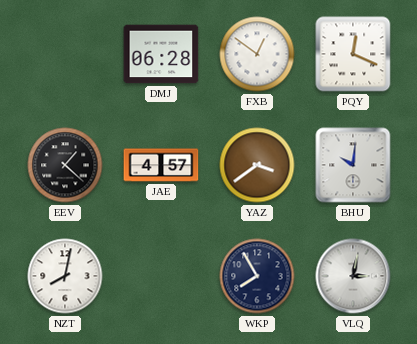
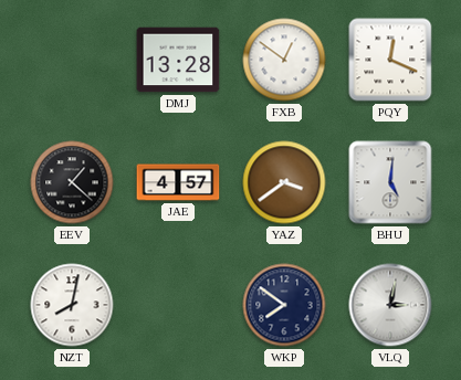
DMJ: 06:28 -> 13:28 (178, 60)
BHU: 10:01 -> 5:01 (390, 182)
WKP: 7:55 -> 7:51 (284, 305)
